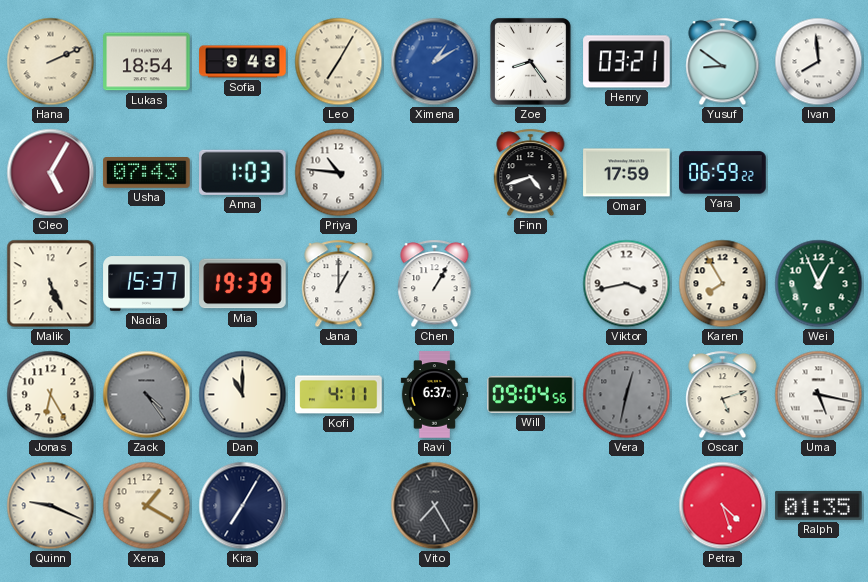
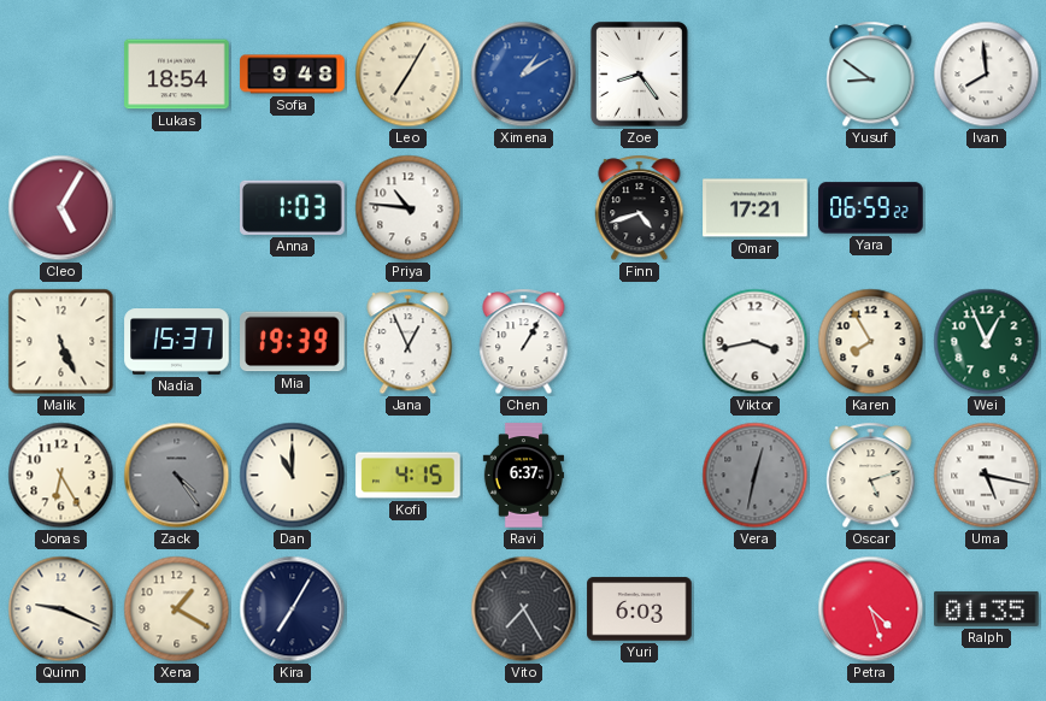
Hana: 2:11 -> none (51, 62)
Henry: 03:21 -> none (627, 62)
Usha: 07:43 -> none (147, 173)
Omar: 17:59 -> 17:21 (756, 208)
Jana: 1:00 -> 12:56 (409, 342)
Kofi: 4:11 -> 4:15 (409, 476)
Will: 09:04 -> none (531, 394)
Yuri: none -> 6:03 (640, 609)
